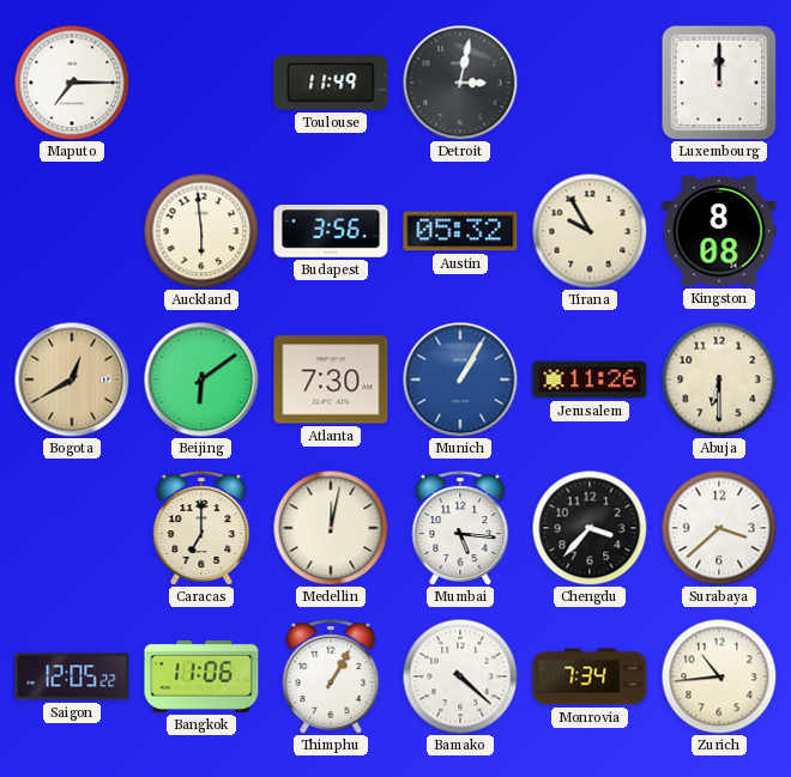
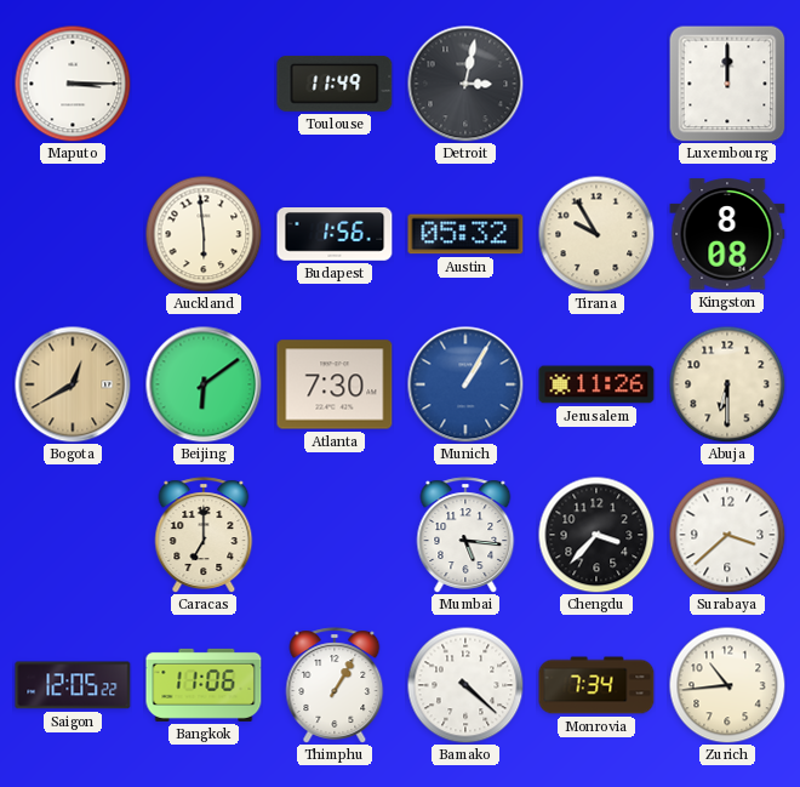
Maputo: 7:15 -> 3:15 (73, 84)
Budapest: 3:56 -> 1:56 (335, 234)
Medellin: 12:02 -> none (331, 528)
